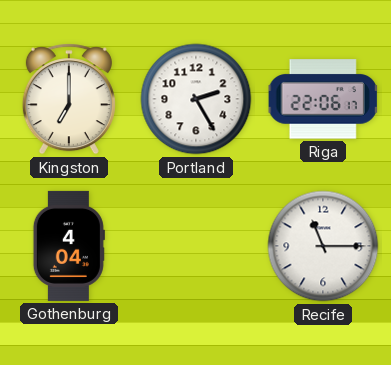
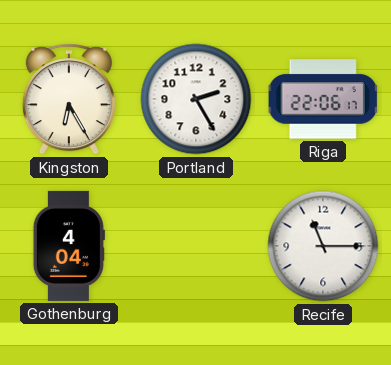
Kingston: 7:00 -> 6:25 (69, 99)
